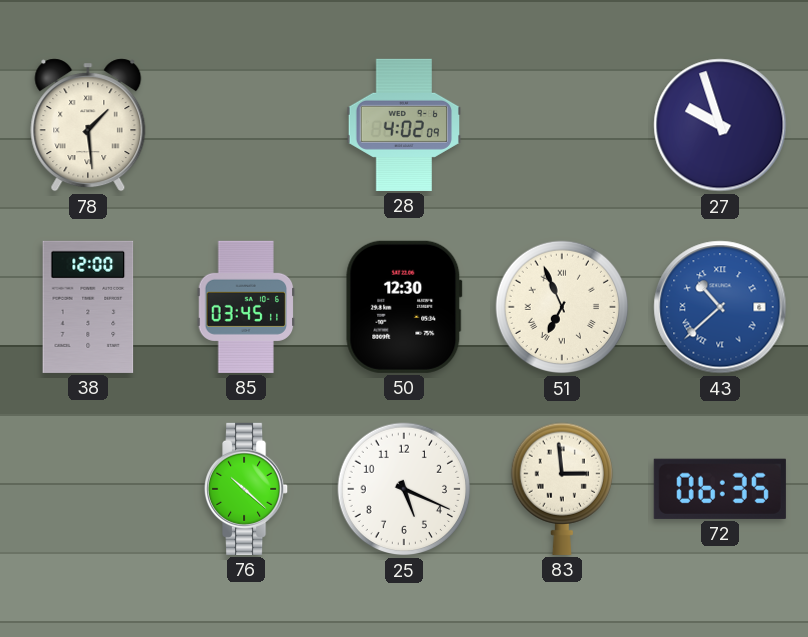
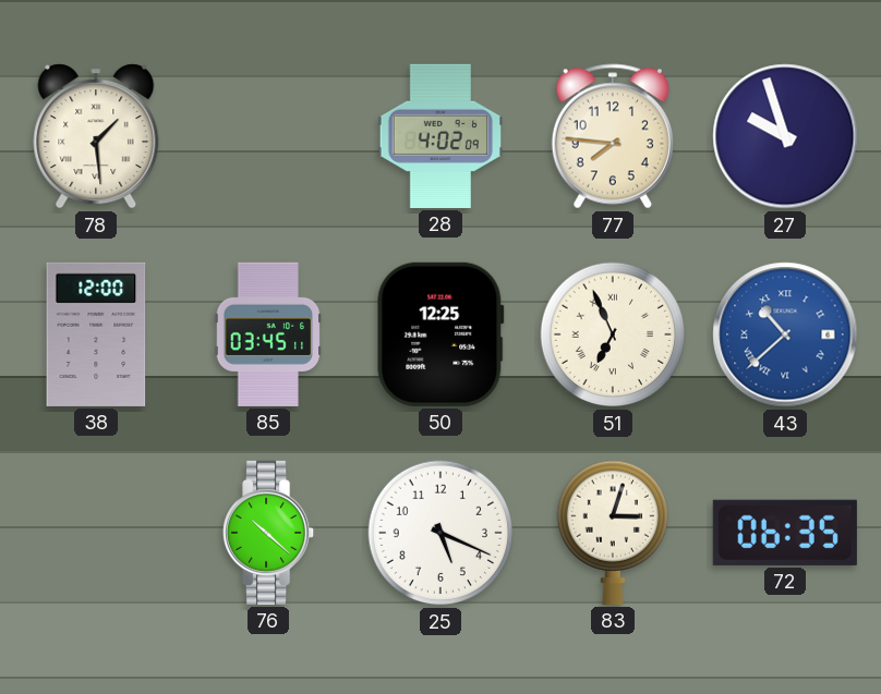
77: none -> 7:46 (613, 136)
50: 12:30 -> 12:25 (440, 334)
83: 2:59 -> 3:03 (612, 533)
